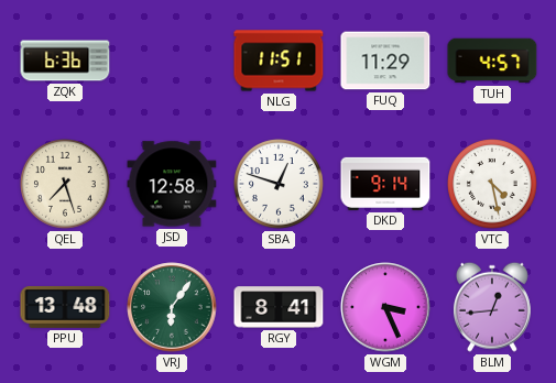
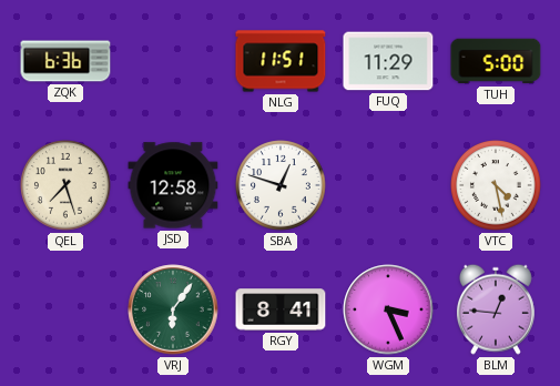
TUH: 4:57 -> 5:00 (496, 61)
DKD: 9:14 -> none (385, 184)
PPU: 13:48 -> none (65, 307)
BLM: 12:44 -> 12:46 (496, 309)
